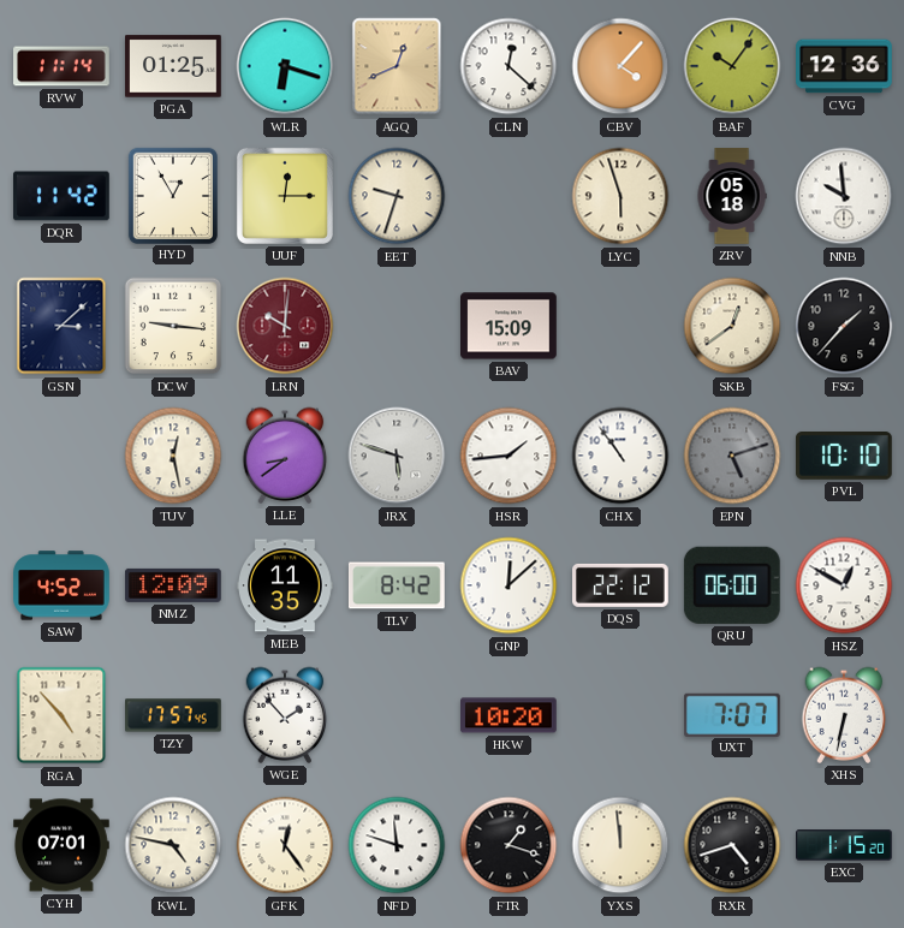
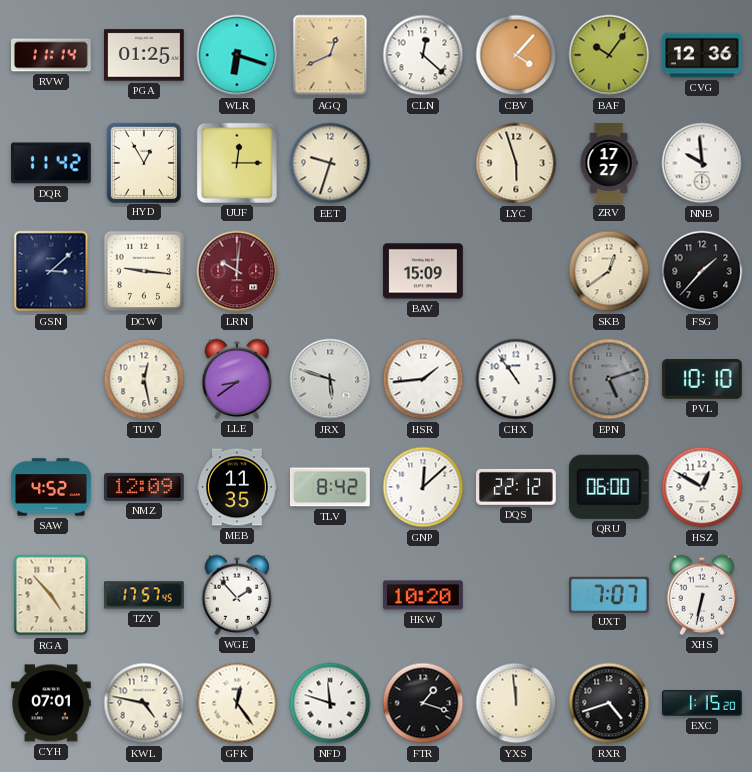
ZRV: 05:18 -> 17:27 (609, 163)
